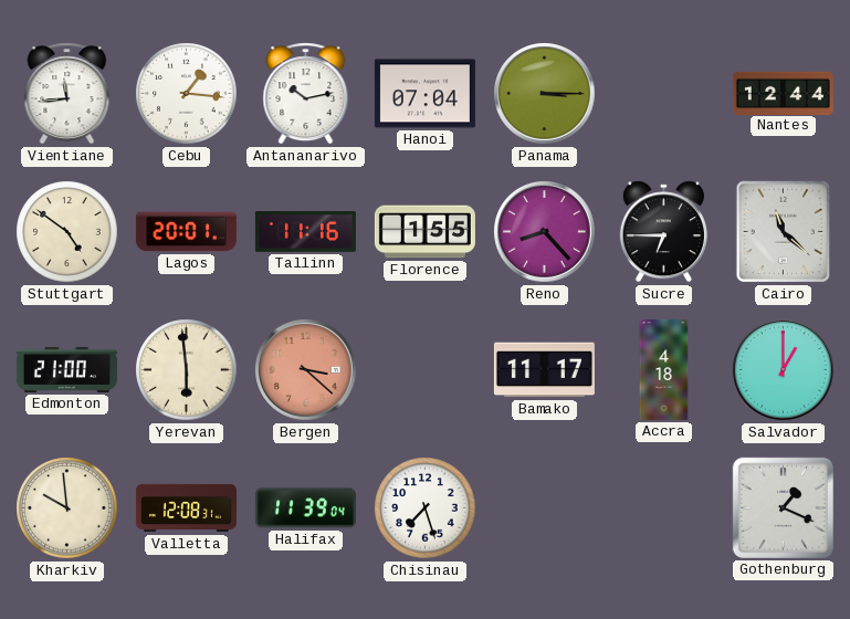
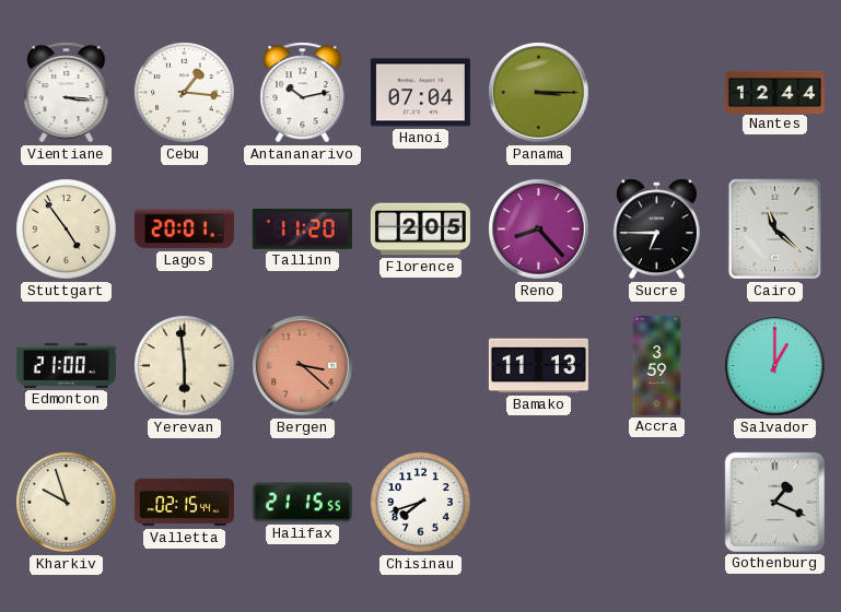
Vientiane: 11:44 -> 3:16 (67, 93)
Stuttgart: 4:51 -> 4:54 (67, 229)
Tallinn: 11:16 -> 11:20 (302, 229)
Florence: 1:55 -> 2:05 (420, 229)
Bamako: 11:17 -> 11:13 (538, 366)
Accra: 4:18 -> 3:59 (657, 365)
Kharkiv: 9:59 -> 9:57 (67, 503)
Valletta: 12:08 -> 02:15 (184, 503)
Halifax: 11:39 -> 21:15 (302, 503)
Chisinau: 7:27 -> 7:42 (421, 503)
